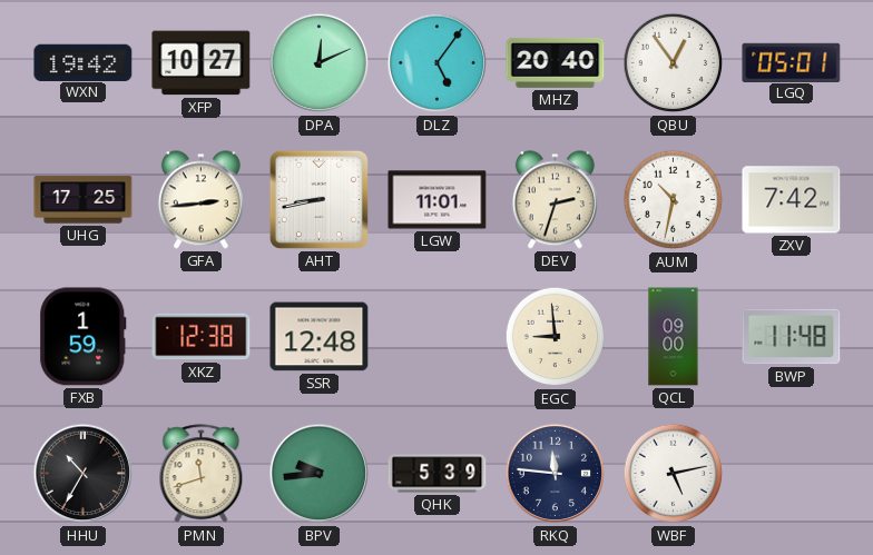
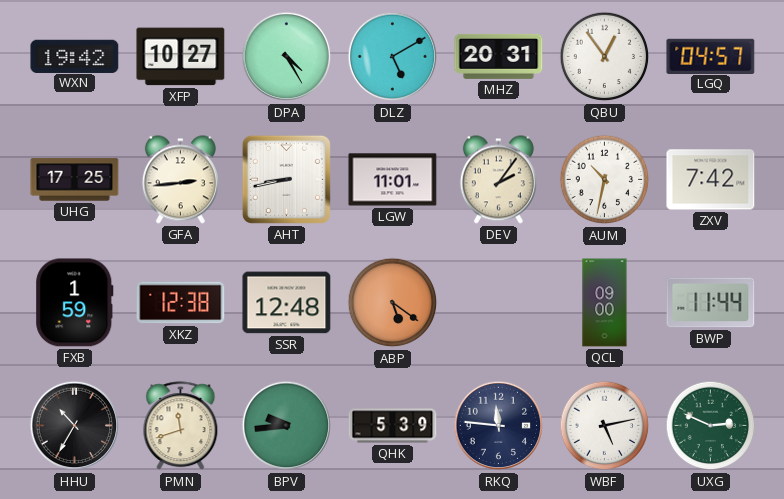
DPA: 12:11 -> 4:25 (287, 57)
DLZ: 5:06 -> 5:10 (393, 57)
MHZ: 20:40 -> 20:31 (499, 56)
LGQ: 05:01 -> 04:57 (711, 56)
DEV: 2:33 -> 2:06 (498, 180)
ABP: none -> 5:21 (393, 303)
EGC: 8:59 -> none (556, 337)
BWP: 11:48 -> 11:44 (711, 303)
UXG: none -> 2:49 (711, 426)
